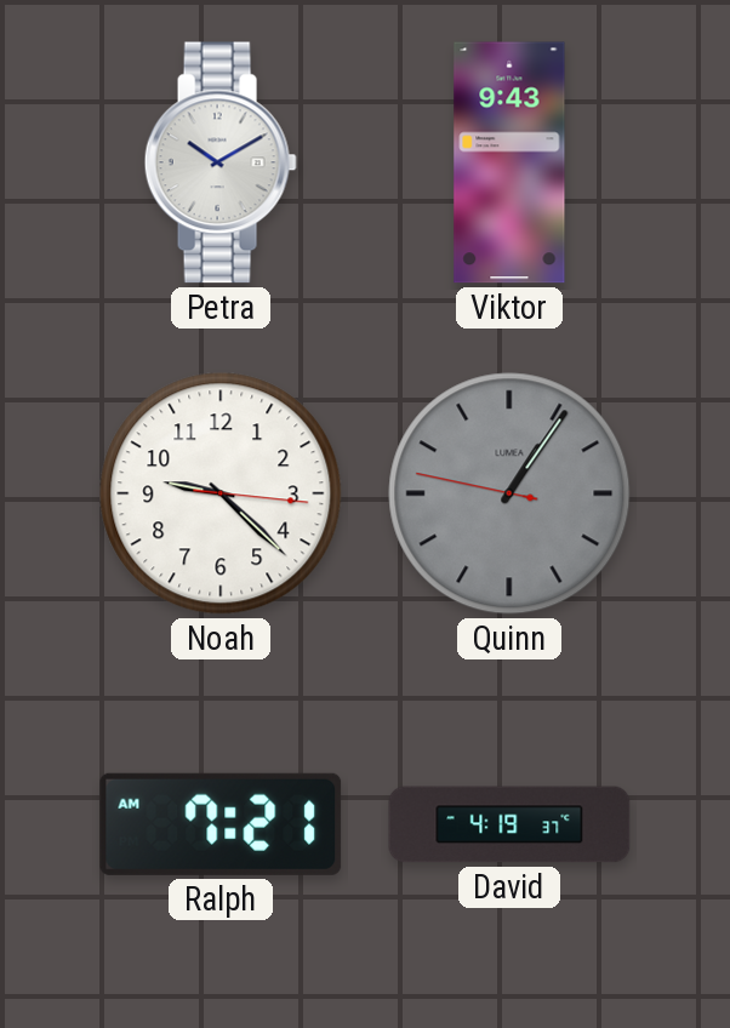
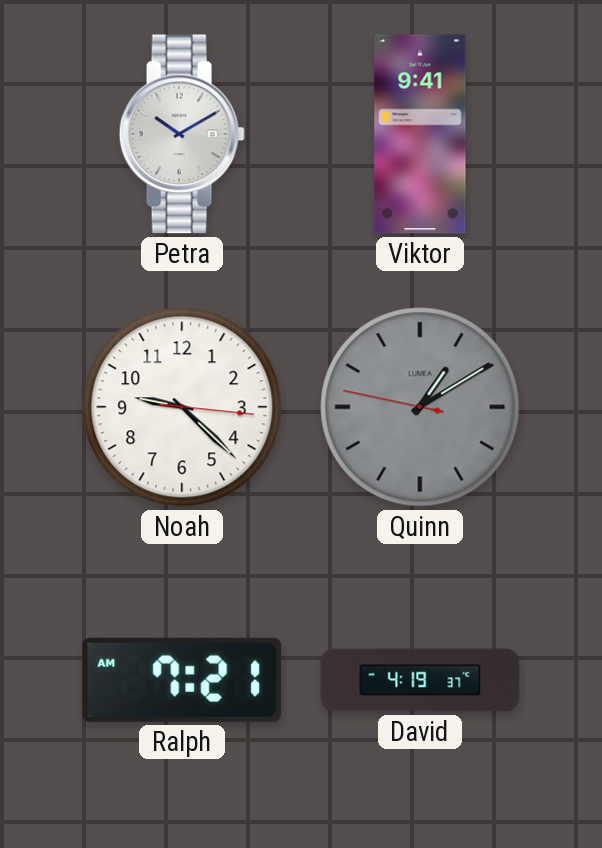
Viktor: 9:43 -> 9:41 (420, 134)
Quinn: 1:05 -> 1:09 (420, 407)
